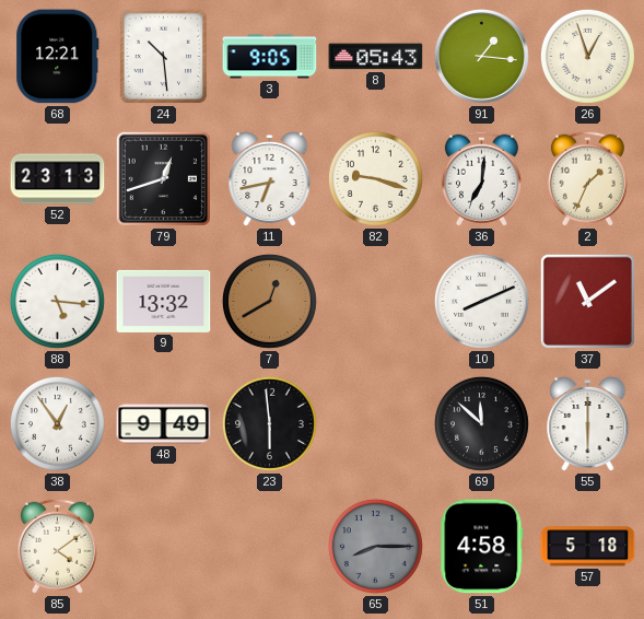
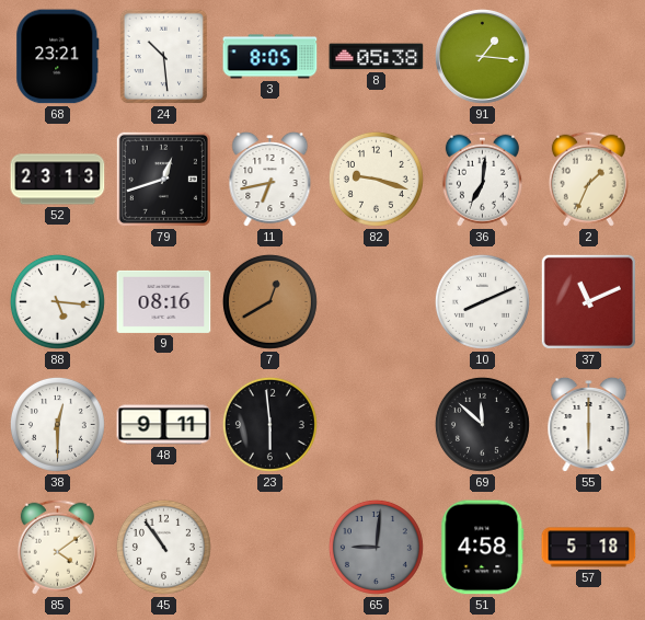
68: 12:21 -> 23:21 (58, 57)
3: 9:05 -> 8:05 (270, 57)
8: 05:43 -> 05:38 (377, 57)
26: 12:57 -> none (587, 56)
9: 13:32 -> 08:16 (164, 301)
37: 11:09 -> 11:11 (588, 301)
38: 12:54 -> 12:30 (57, 424)
48: 9:49 -> 9:11 (164, 425)
45: none -> 10:54 (163, 547)
65: 8:15 -> 9:01 (376, 547)
